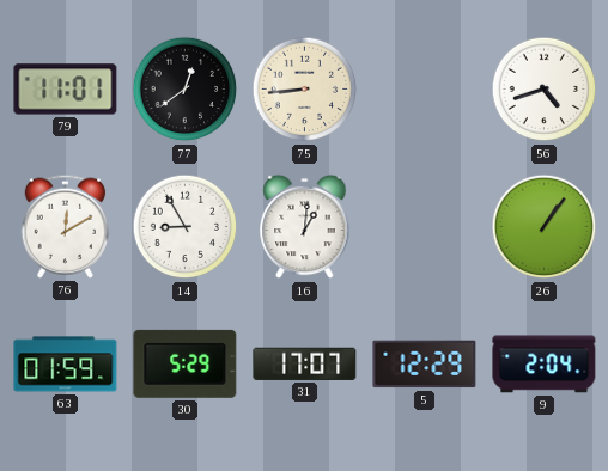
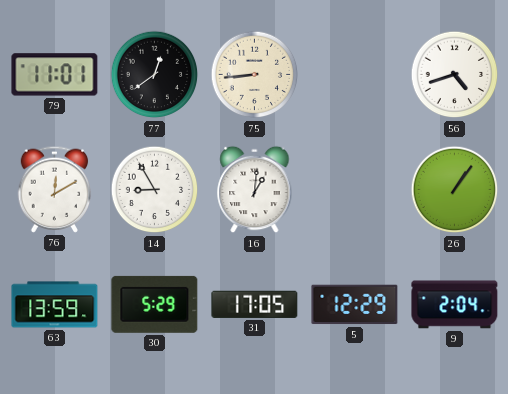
63: 01:59 -> 13:59 (55, 305)
31: 17:07 -> 17:05 (255, 304)
